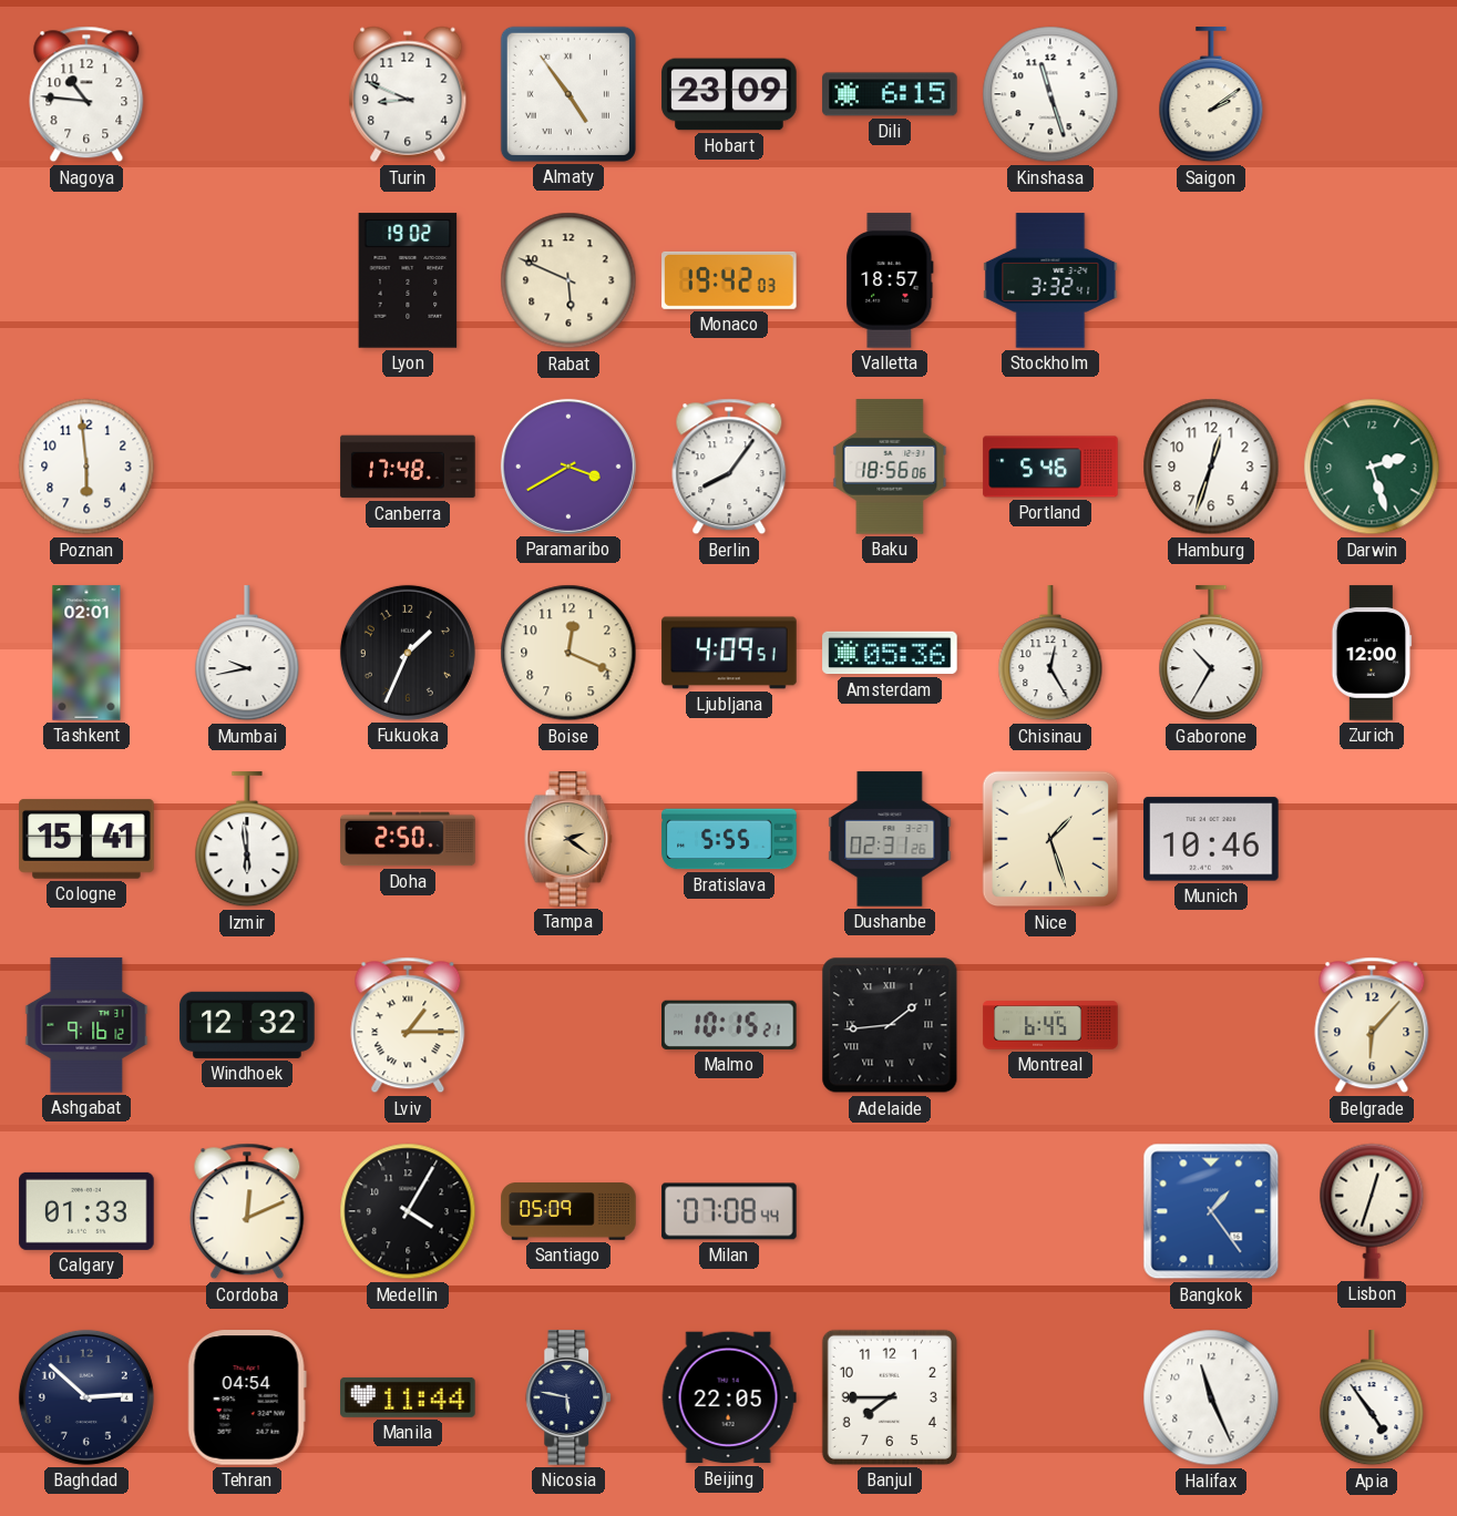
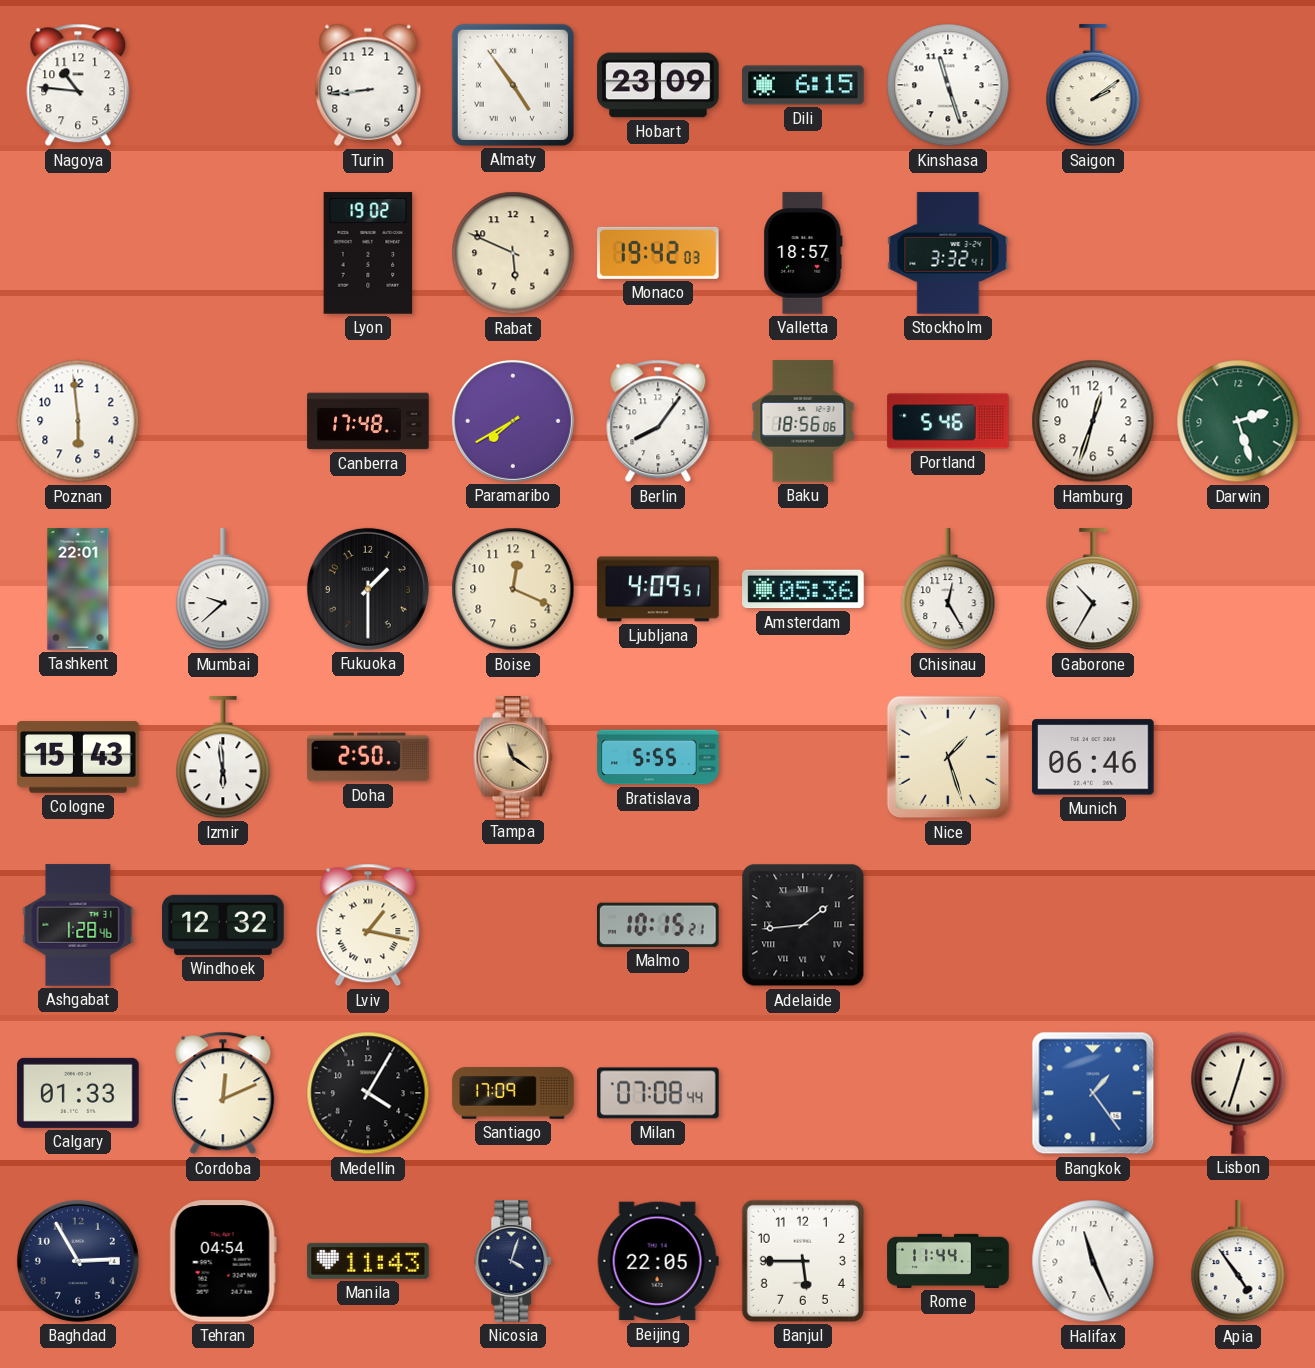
Turin: 8:49 -> 8:44 (368, 85)
Paramaribo: 3:40 -> 7:40 (513, 421)
Tashkent: 02:01 -> 22:01 (78, 589)
Mumbai: 9:43 -> 9:38 (223, 590)
Fukuoka: 1:34 -> 1:30 (368, 589)
Zurich: 12:00 -> none (1372, 653)
Cologne: 15:41 -> 15:43 (78, 757)
Tampa: 2:21 -> 11:21 (513, 757)
Dushanbe: 02:31 -> none (890, 839)
Munich: 10:46 -> 06:46 (1093, 757)
Ashgabat: 9:16 -> 1:28 (78, 925)
Lviv: 1:15 -> 1:17 (368, 925)
Montreal: 6:45 -> none (1050, 1025)
Belgrade: 6:07 -> none (1372, 1025)
Santiago: 05:09 -> 17:09 (513, 1093)
Baghdad: 2:52 -> 2:55 (78, 1261)
Manila: 11:44 -> 11:43 (368, 1261)
Nicosia: 5:47 -> 4:03 (514, 1261)
Banjul: 7:45 -> 5:45 (803, 1261)
Rome: none -> 11:44 (948, 1261)
